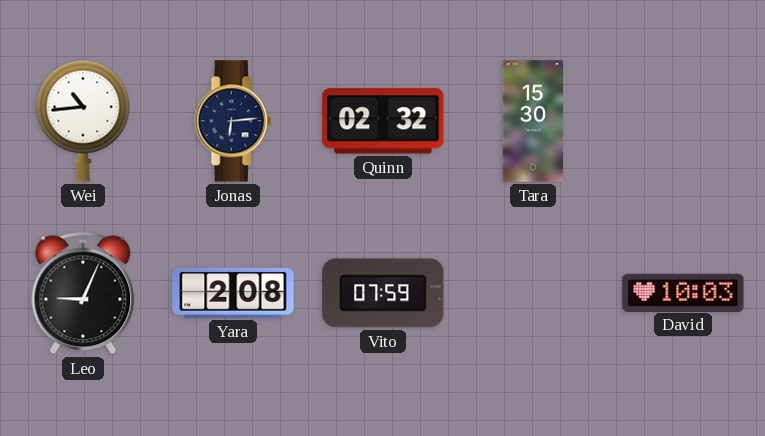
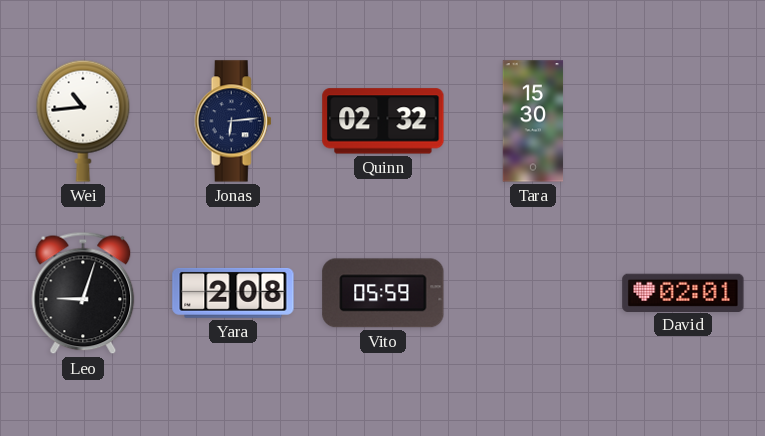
Leo: 9:04 -> 9:03 (83, 293)
Vito: 07:59 -> 05:59 (383, 293)
David: 10:03 -> 02:01 (683, 292)
